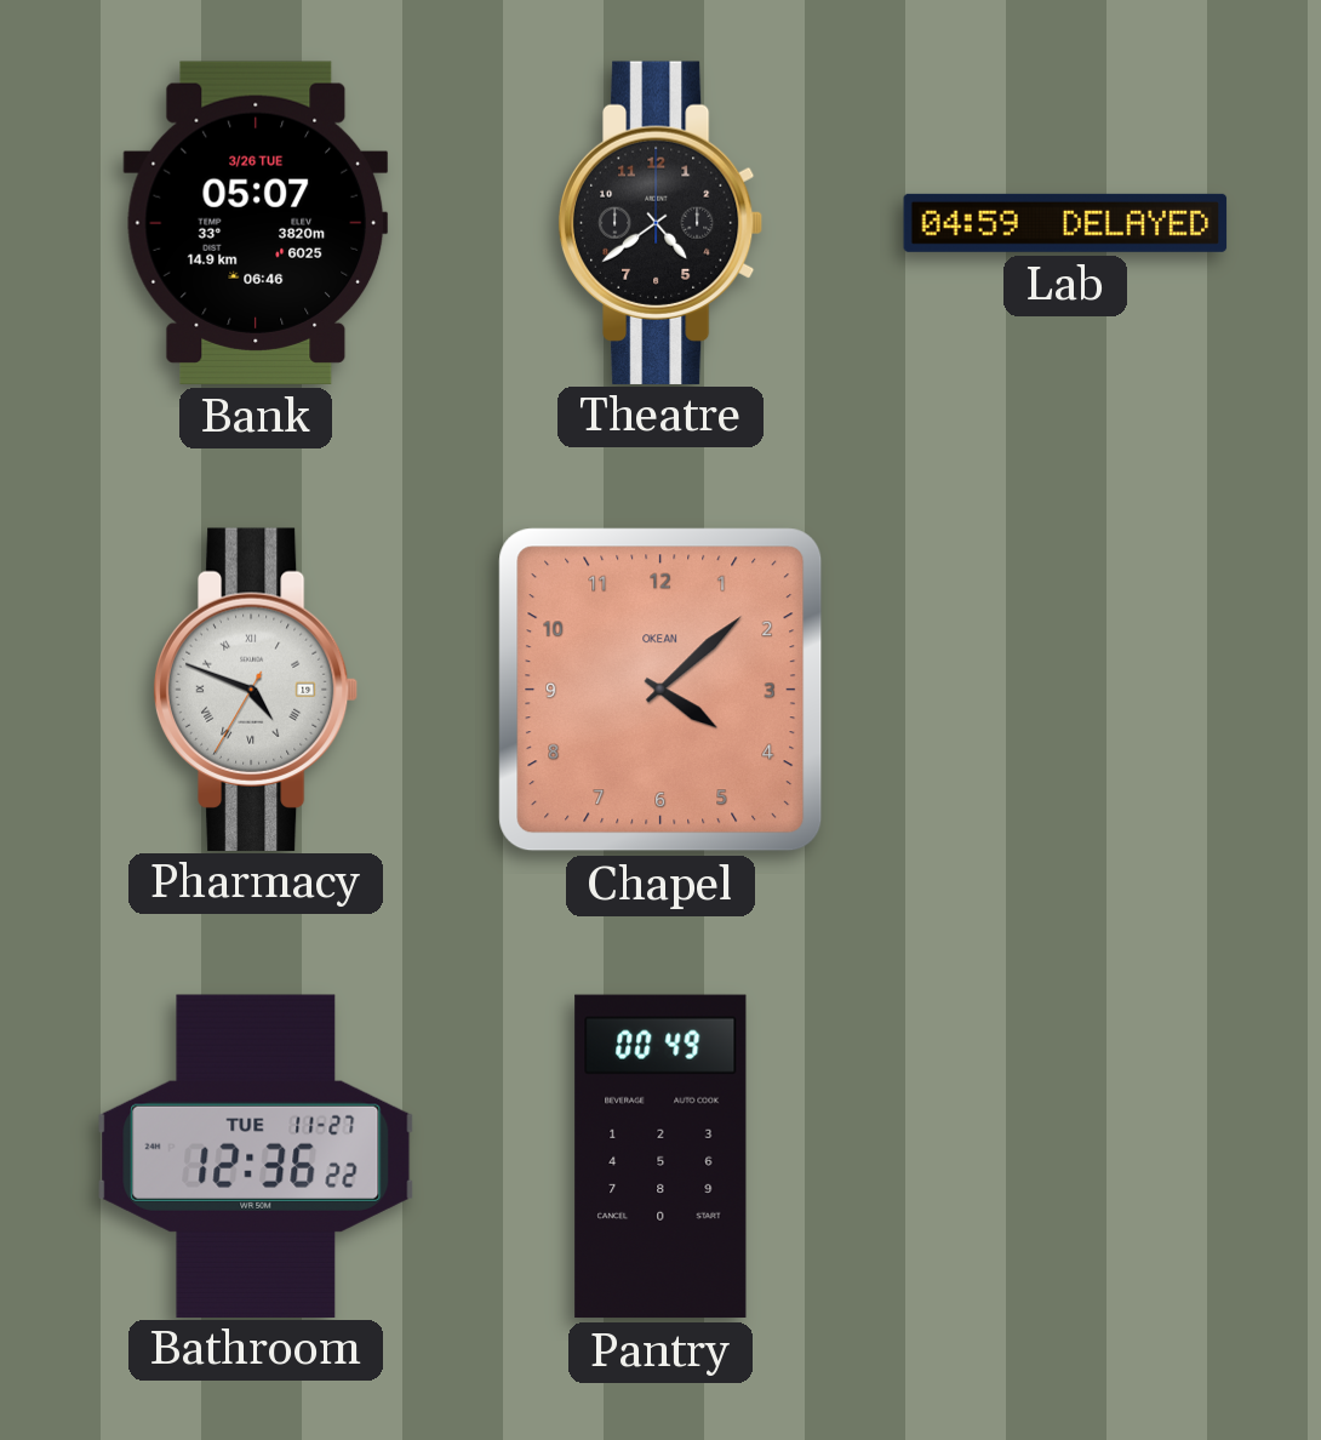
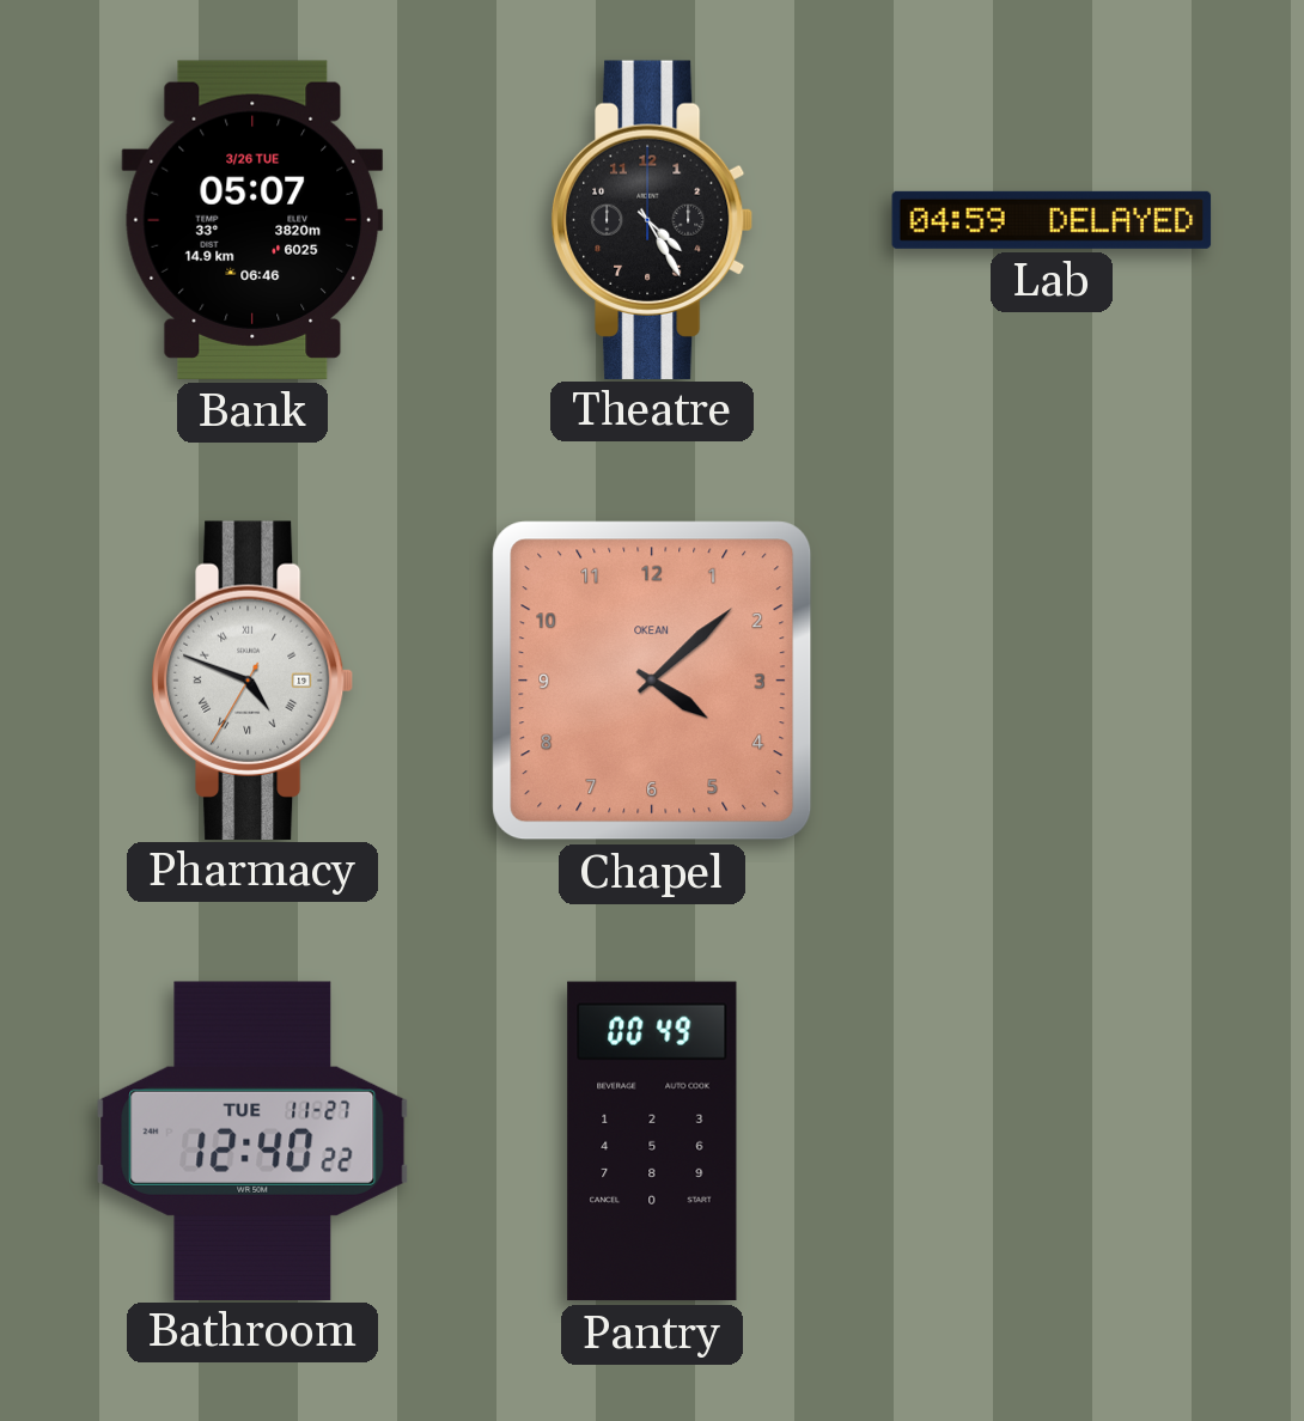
Theatre: 4:39 -> 4:25 (652, 219)
Bathroom: 12:36 -> 12:40 (252, 1140)
